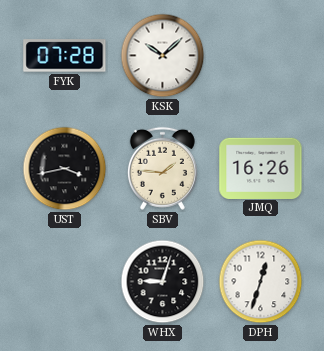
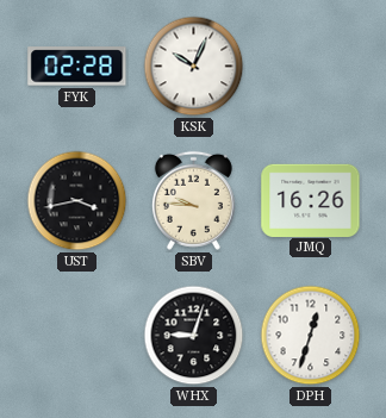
FYK: 07:28 -> 02:28 (77, 67)
KSK: 10:08 -> 10:04 (194, 67)
SBV: 1:46 -> 9:46 (193, 200)
